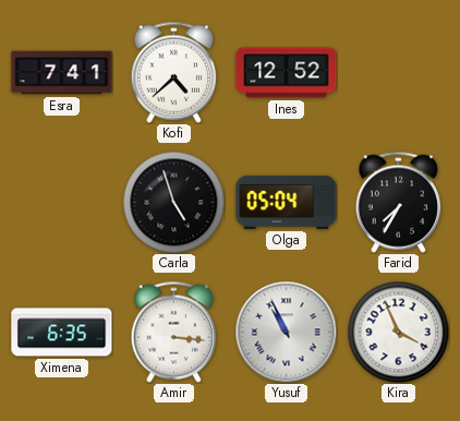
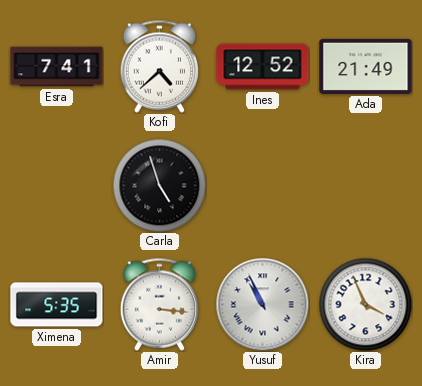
Ada: none -> 21:49 (366, 66)
Olga: 05:04 -> none (287, 202)
Farid: 7:35 -> none (399, 202)
Ximena: 6:35 -> 5:35 (57, 305)
